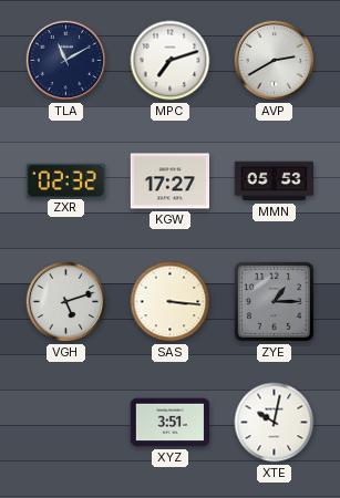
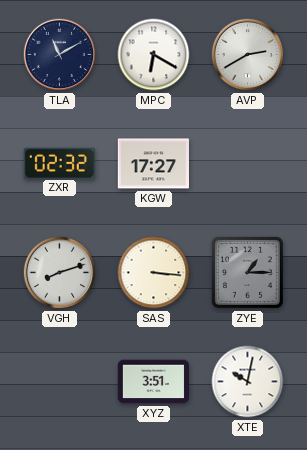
MPC: 7:12 -> 6:20 (154, 55)
MMN: 05:53 -> none (274, 181)
VGH: 5:12 -> 8:12 (60, 273)
